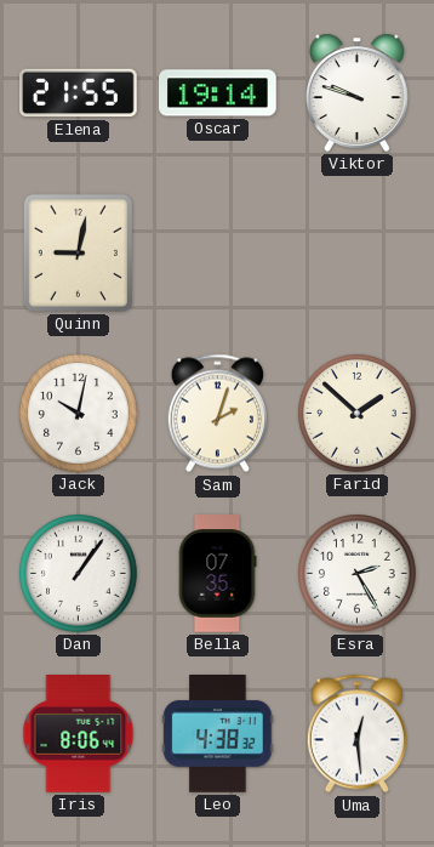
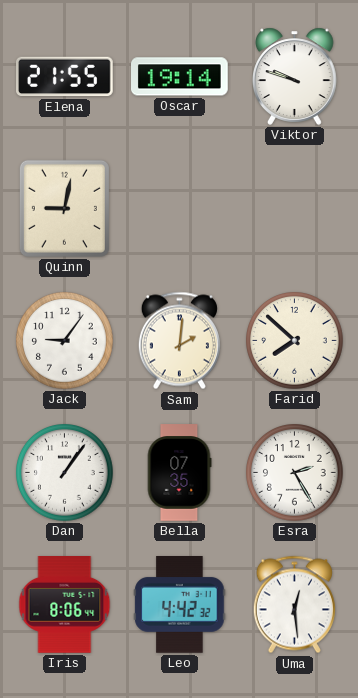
Jack: 10:02 -> 9:06 (65, 341)
Sam: 2:03 -> 2:01 (179, 341)
Farid: 1:52 -> 7:52 (295, 341)
Leo: 4:38 -> 4:42 (180, 605)
